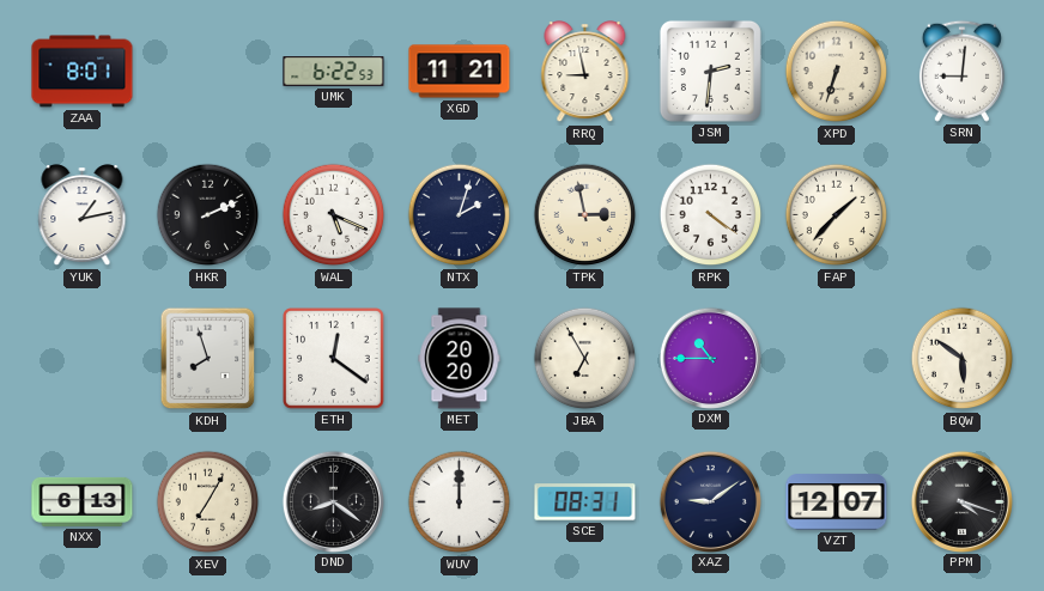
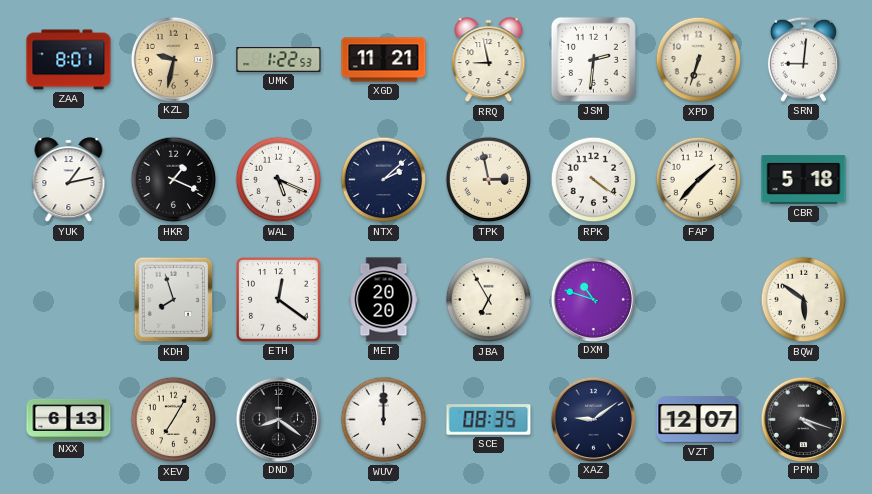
KZL: none -> 9:32 (173, 59)
UMK: 6:22 -> 1:22 (279, 60)
HKR: 2:11 -> 1:19 (174, 180)
NTX: 2:03 -> 2:08 (384, 180)
CBR: none -> 5:18 (804, 180)
DXM: 10:45 -> 10:48 (593, 299)
SCE: 08:31 -> 08:35 (489, 420)
